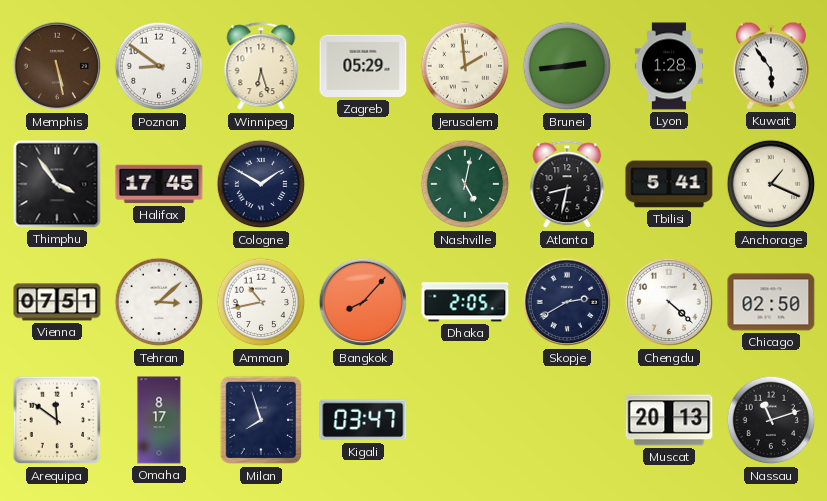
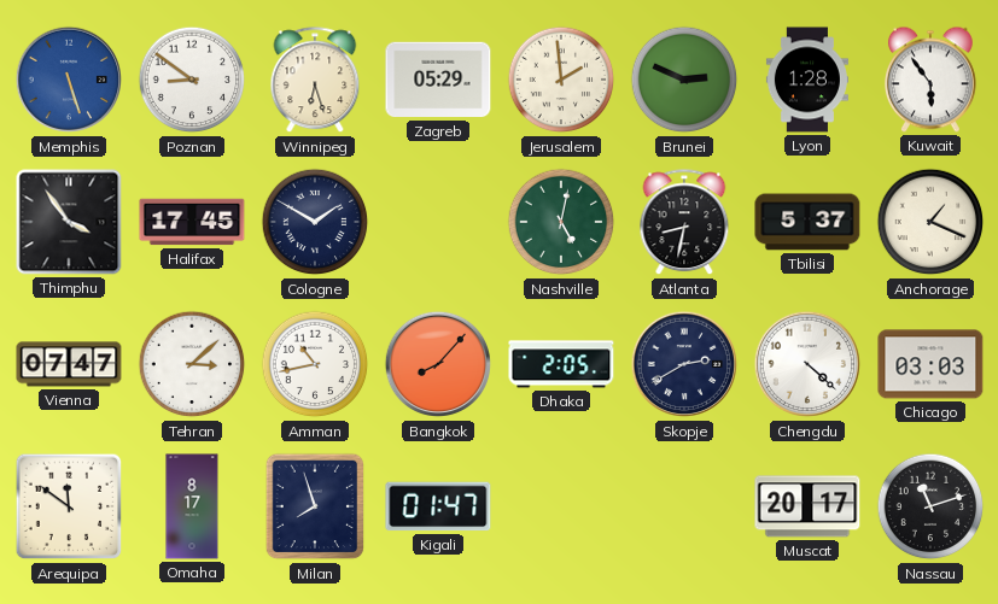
Memphis: 5:28 -> 5:27 (69, 80)
Memphis dial: brown -> blue (69, 80)
Brunei: 2:44 -> 2:49 (684, 80)
Tbilisi: 5:41 -> 5:37 (807, 222)
Vienna: 07:51 -> 07:47 (69, 364)
Chicago: 02:50 -> 03:03 (930, 364)
Kigali: 03:47 -> 01:47 (438, 506)
Muscat: 20:13 -> 20:17 (807, 506)
